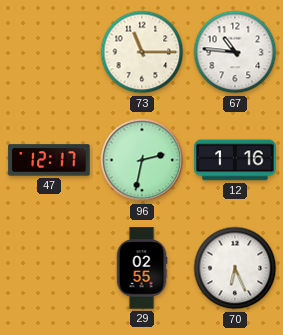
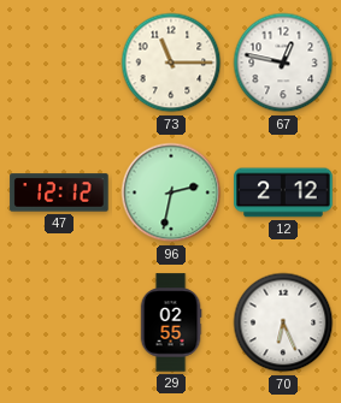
67: 10:46 -> 12:47 (283, 63)
47: 12:17 -> 12:12 (59, 192)
12: 1:16 -> 2:12 (283, 192)
